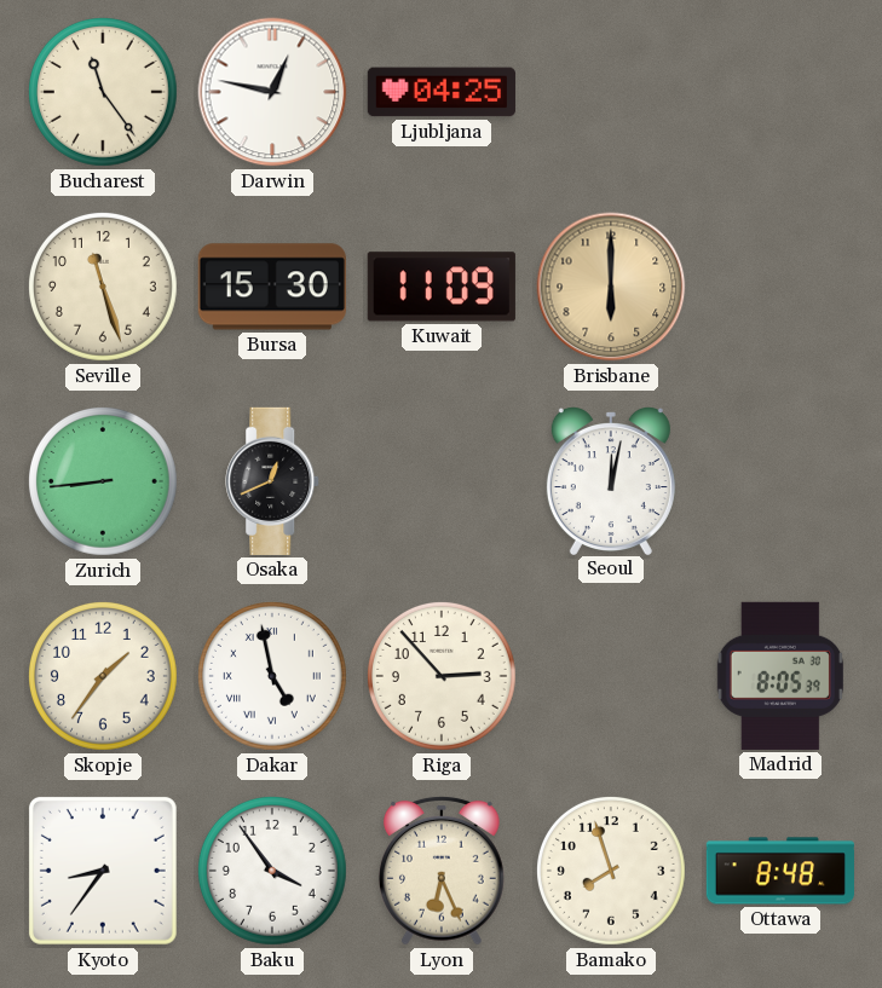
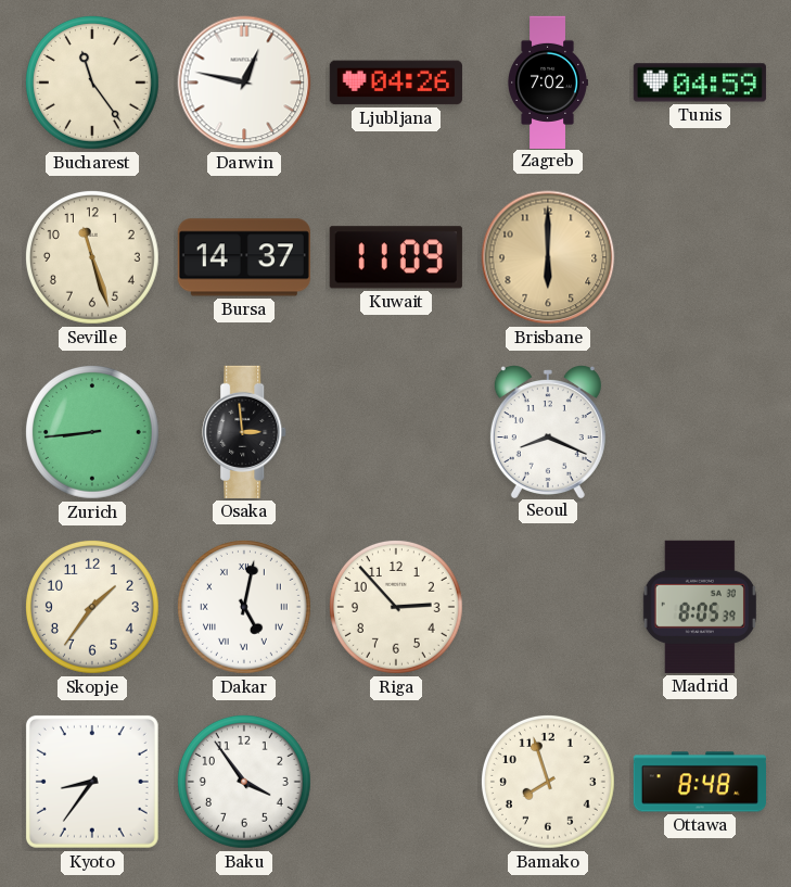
Ljubljana: 04:25 -> 04:26 (396, 83)
Zagreb: none -> 7:02 (548, 81)
Tunis: none -> 04:59 (700, 83)
Bursa: 15:30 -> 14:37 (244, 257)
Osaka: 12:41 -> 2:59 (245, 432)
Seoul: 12:02 -> 8:19 (548, 432)
Dakar: 4:58 -> 5:02 (244, 607)
Lyon: 6:26 -> none (442, 871)
